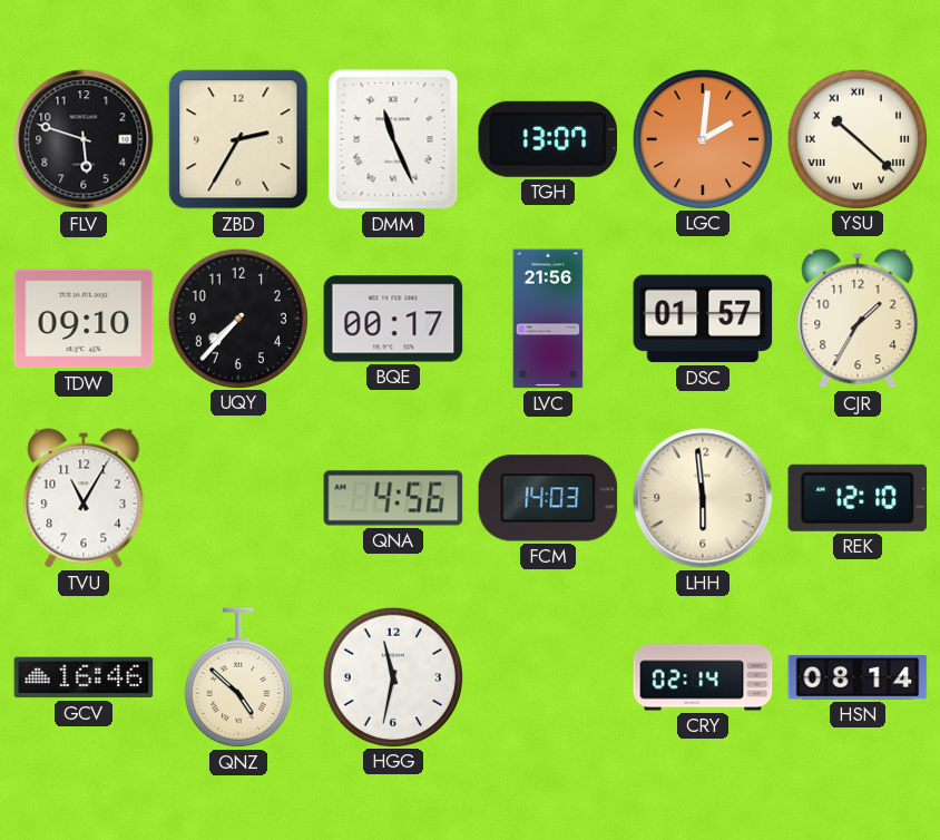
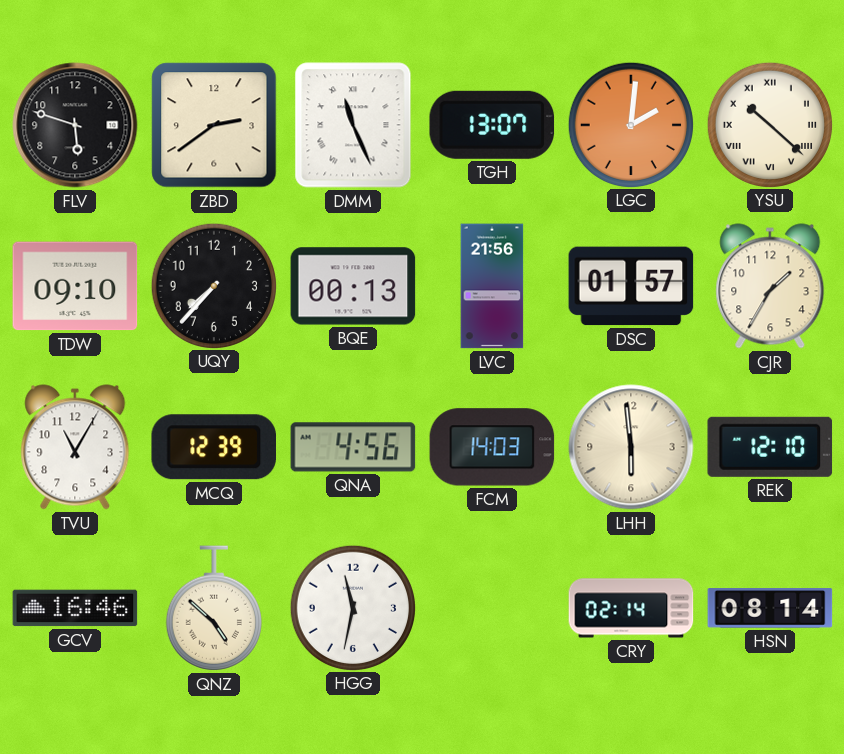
ZBD: 2:35 -> 2:39 (214, 125)
BQE: 00:17 -> 00:13 (353, 286)
MCQ: none -> 12:39 (213, 447)
